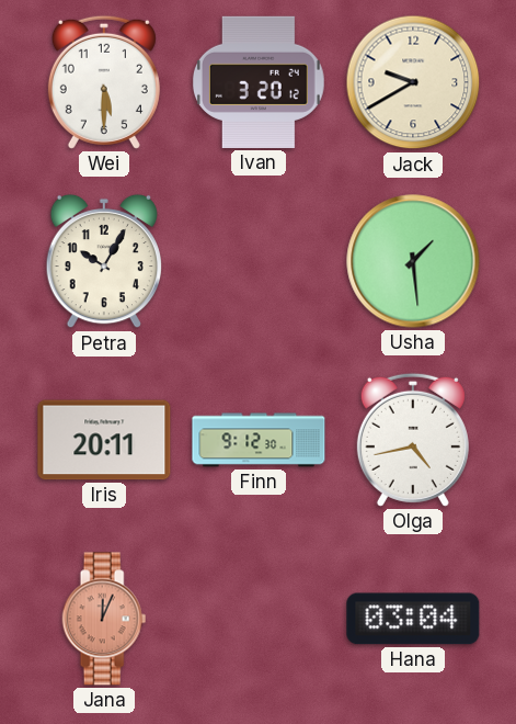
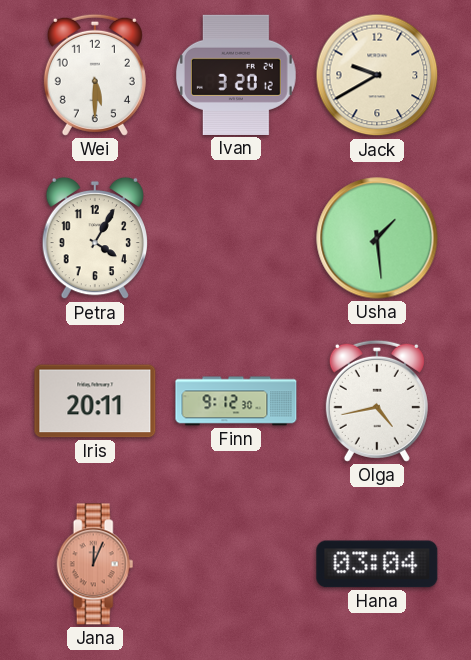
Petra: 10:05 -> 4:05 (94, 238)
